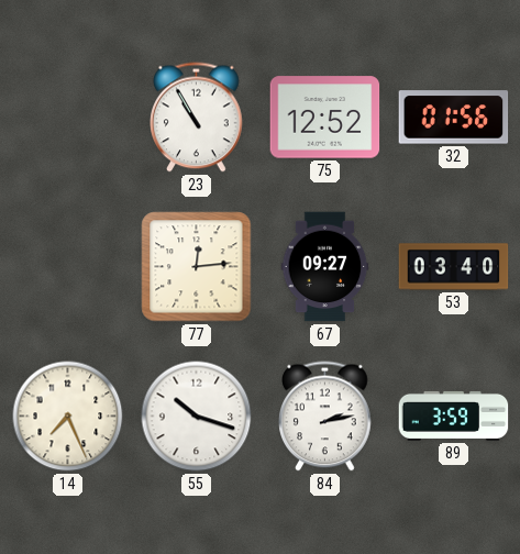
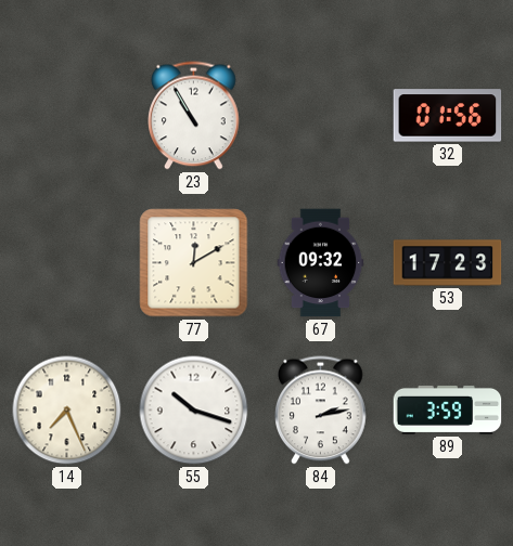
75: 12:52 -> none (325, 118)
77: 12:14 -> 12:10 (194, 263)
67: 09:27 -> 09:32 (321, 263)
53: 03:40 -> 17:23 (448, 263)
